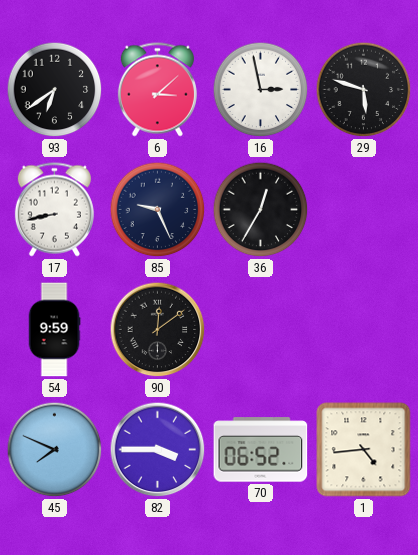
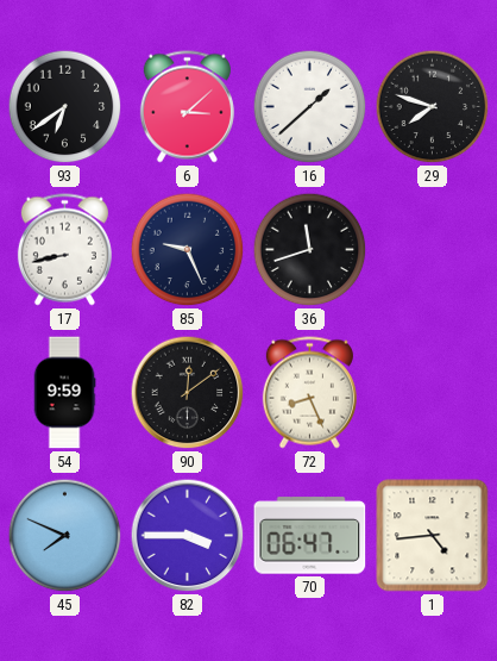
16: 2:58 -> 1:38 (310, 107)
29: 5:48 -> 7:48 (433, 107)
36: 12:35 -> 11:42 (310, 250)
72: none -> 8:26 (309, 393)
70: 06:52 -> 06:47 (310, 536)
